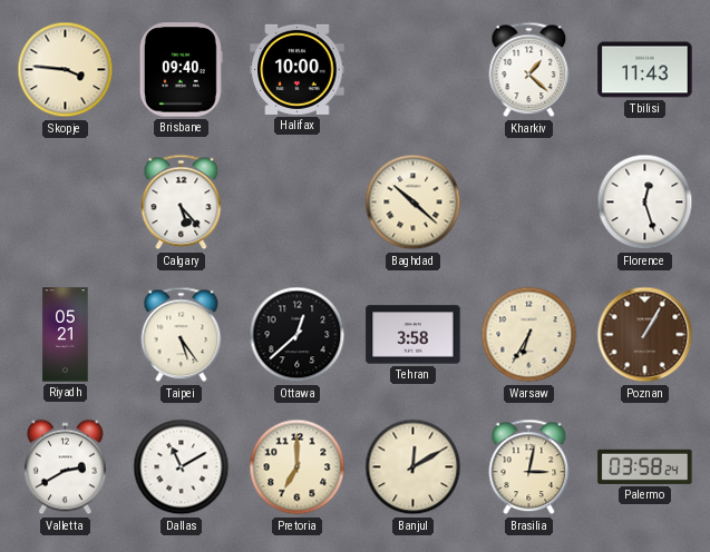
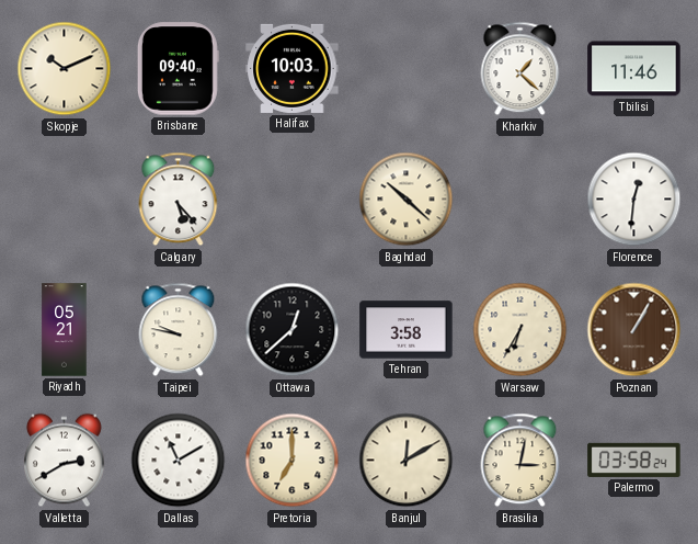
Skopje: 3:46 -> 10:11 (65, 69)
Halifax: 10:00 -> 10:03 (293, 68)
Tbilisi: 11:43 -> 11:46 (634, 69)
Florence: 12:27 -> 12:31 (634, 200)
Taipei: 5:24 -> 9:47 (179, 330)
